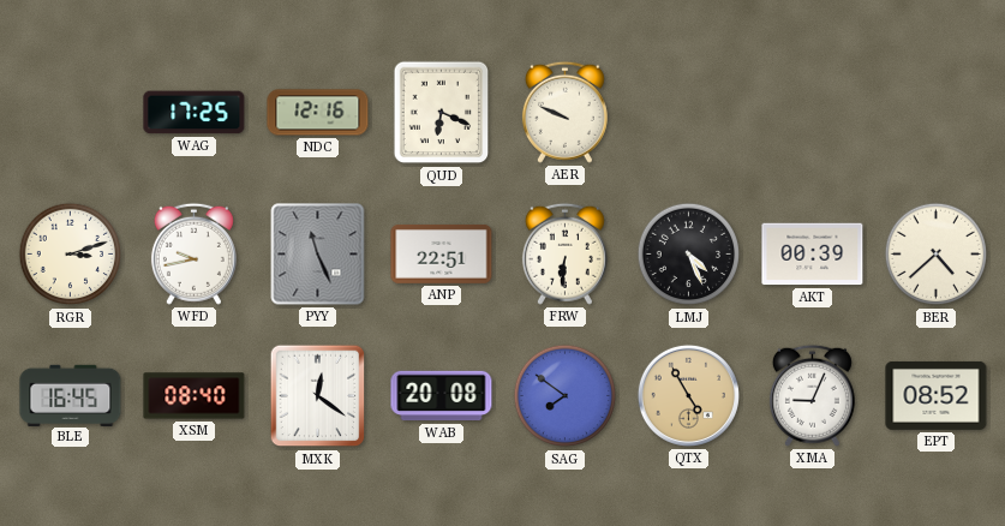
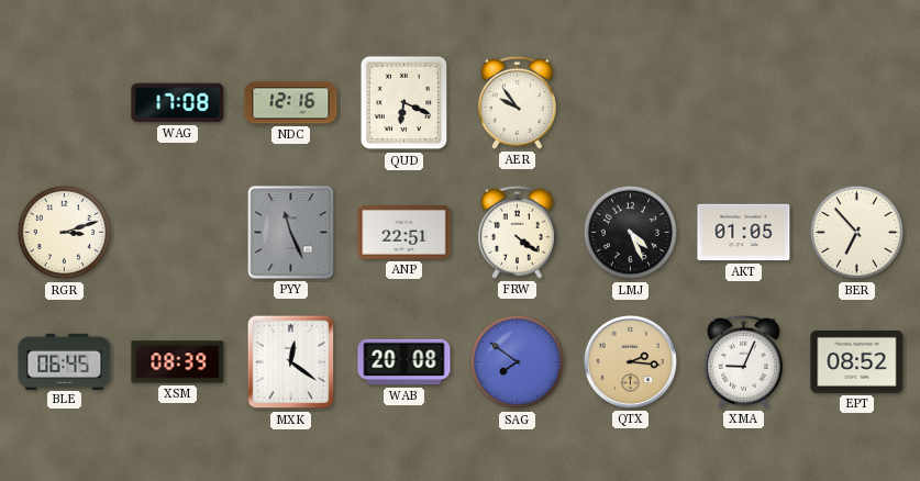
WAG: 17:25 -> 17:08 (178, 103)
AER: 9:49 -> 9:54 (517, 102)
WFD: 9:43 -> none (193, 253)
FRW: 6:31 -> 4:21 (517, 232)
AKT: 00:39 -> 01:05 (744, 233)
BER: 4:38 -> 6:53 (857, 233)
BLE: 16:45 -> 06:45 (65, 361)
XSM: 08:40 -> 08:39 (178, 362)
QTX: 4:55 -> 2:16 (630, 361)
